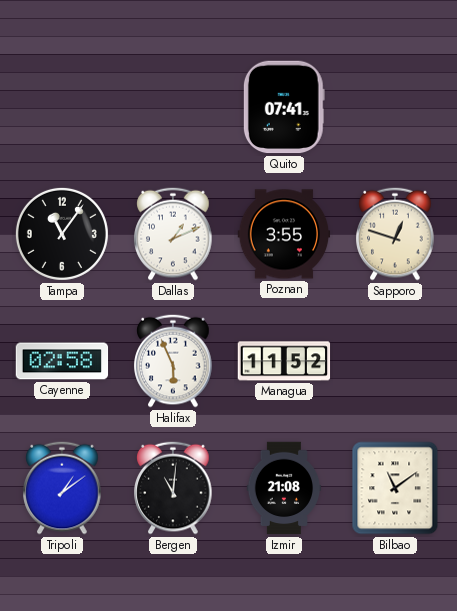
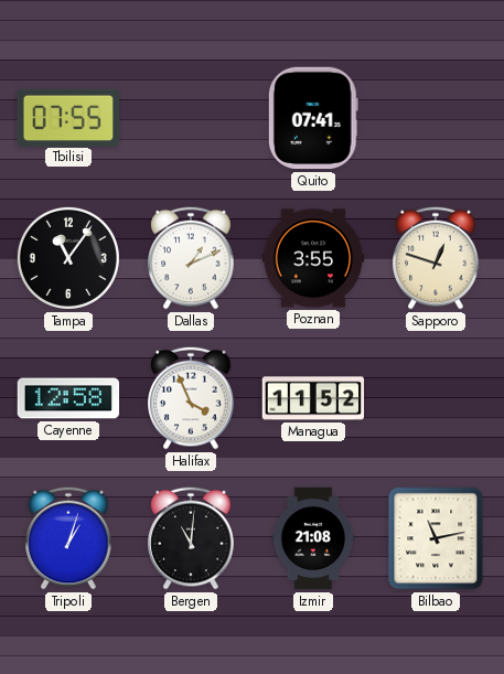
Tbilisi: none -> 07:55 (68, 117)
Cayenne: 02:58 -> 12:58 (68, 398)
Halifax: 5:56 -> 3:56 (191, 398)
Tripoli: 1:09 -> 1:03 (68, 538)
Bilbao: 11:09 -> 11:13 (436, 538)
